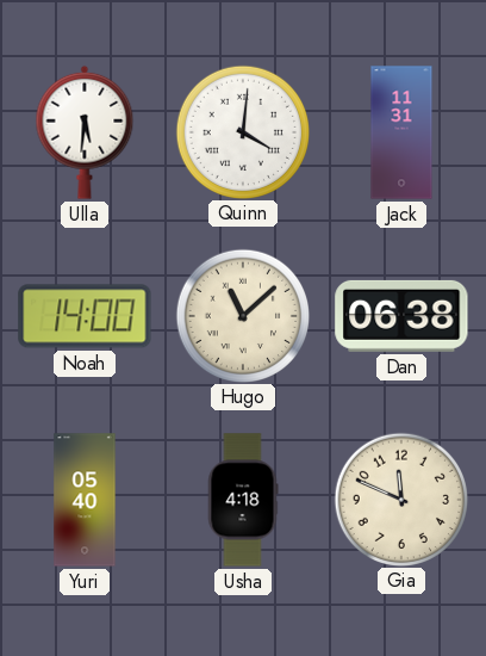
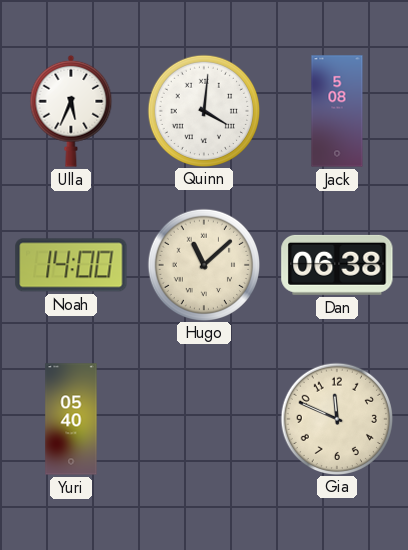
Ulla: 5:31 -> 5:34 (71, 111)
Jack: 11:31 -> 5:08 (337, 111)
Usha: 4:18 -> none (243, 500)
